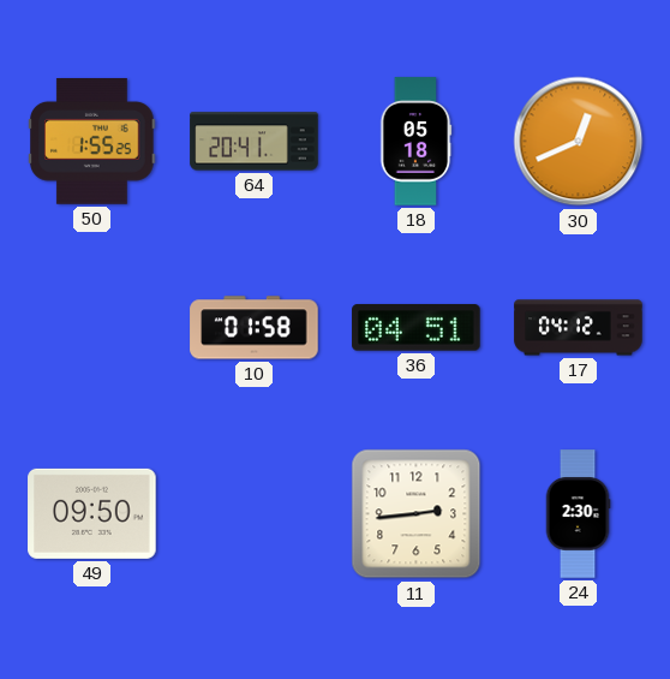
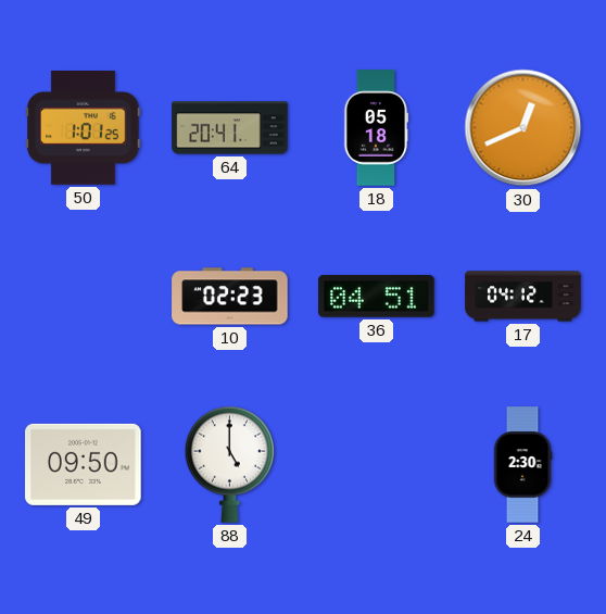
50: 1:55 -> 1:01 (84, 128)
10: 01:58 -> 02:23 (230, 297)
88: none -> 5:00 (229, 464)
11: 2:44 -> none (417, 514)
